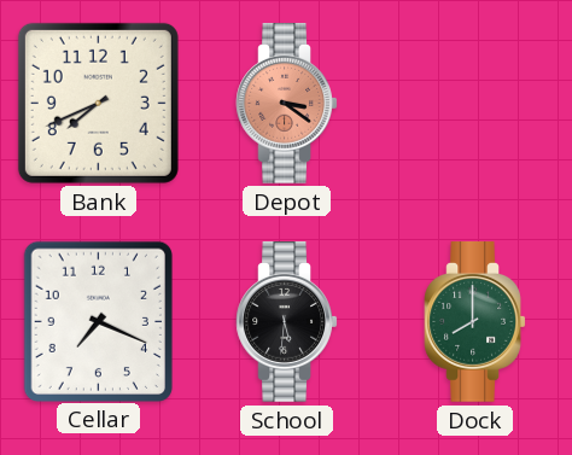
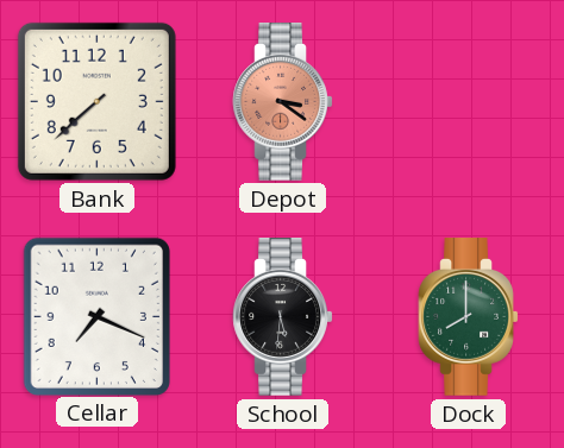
Bank: 7:41 -> 7:38 (96, 101)
